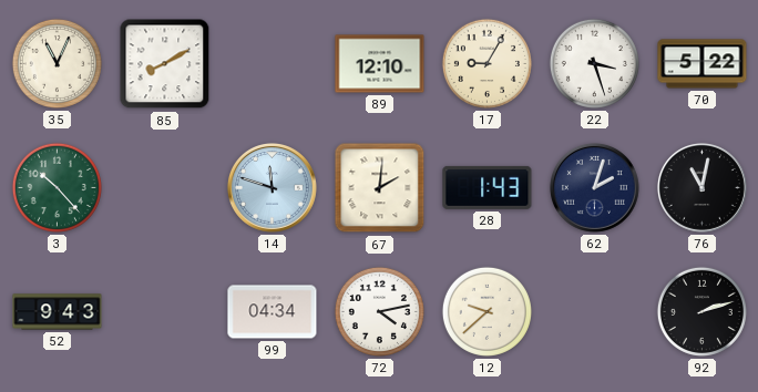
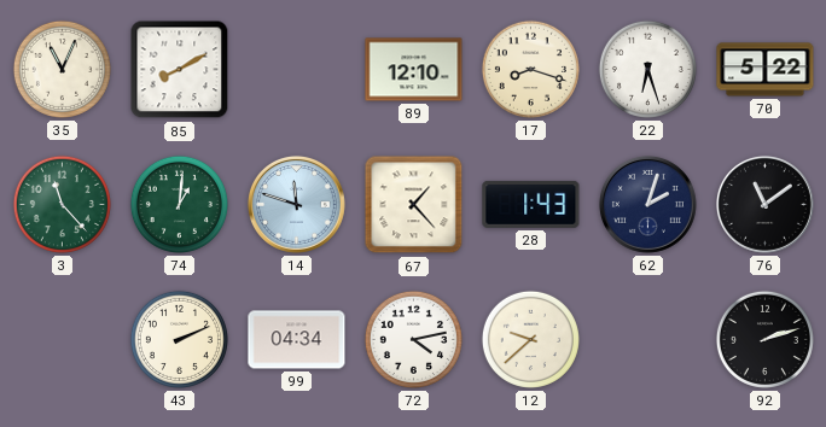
17: 9:05 -> 8:18 (530, 69)
22: 3:27 -> 6:27 (647, 69)
3: 10:23 -> 11:23 (62, 204)
74: none -> 1:01 (179, 204)
67: 2:01 -> 1:23 (414, 205)
76: 11:02 -> 11:09 (764, 204)
52: 9:43 -> none (58, 312)
43: none -> 2:11 (179, 339)
